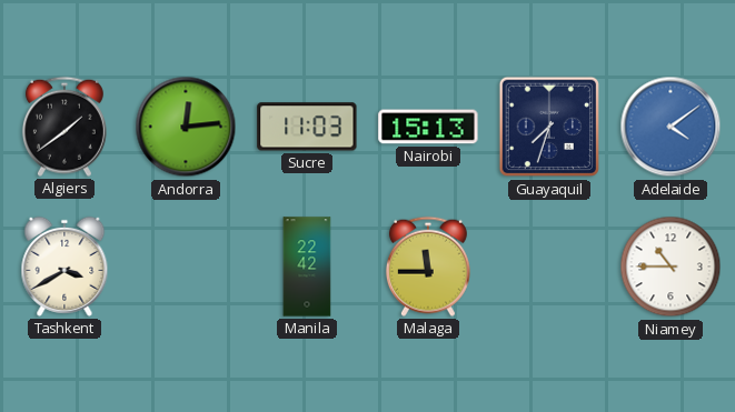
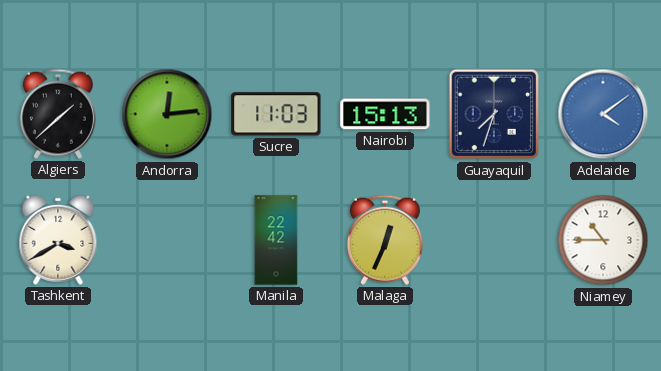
Algiers: 1:39 -> 1:38 (58, 114)
Malaga: 11:45 -> 12:34 (385, 240)
